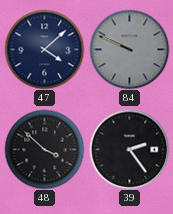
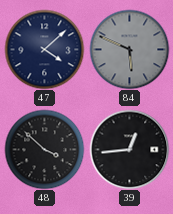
84: 9:49 -> 5:49 (129, 49)
39: 2:24 -> 12:44 (129, 149)
